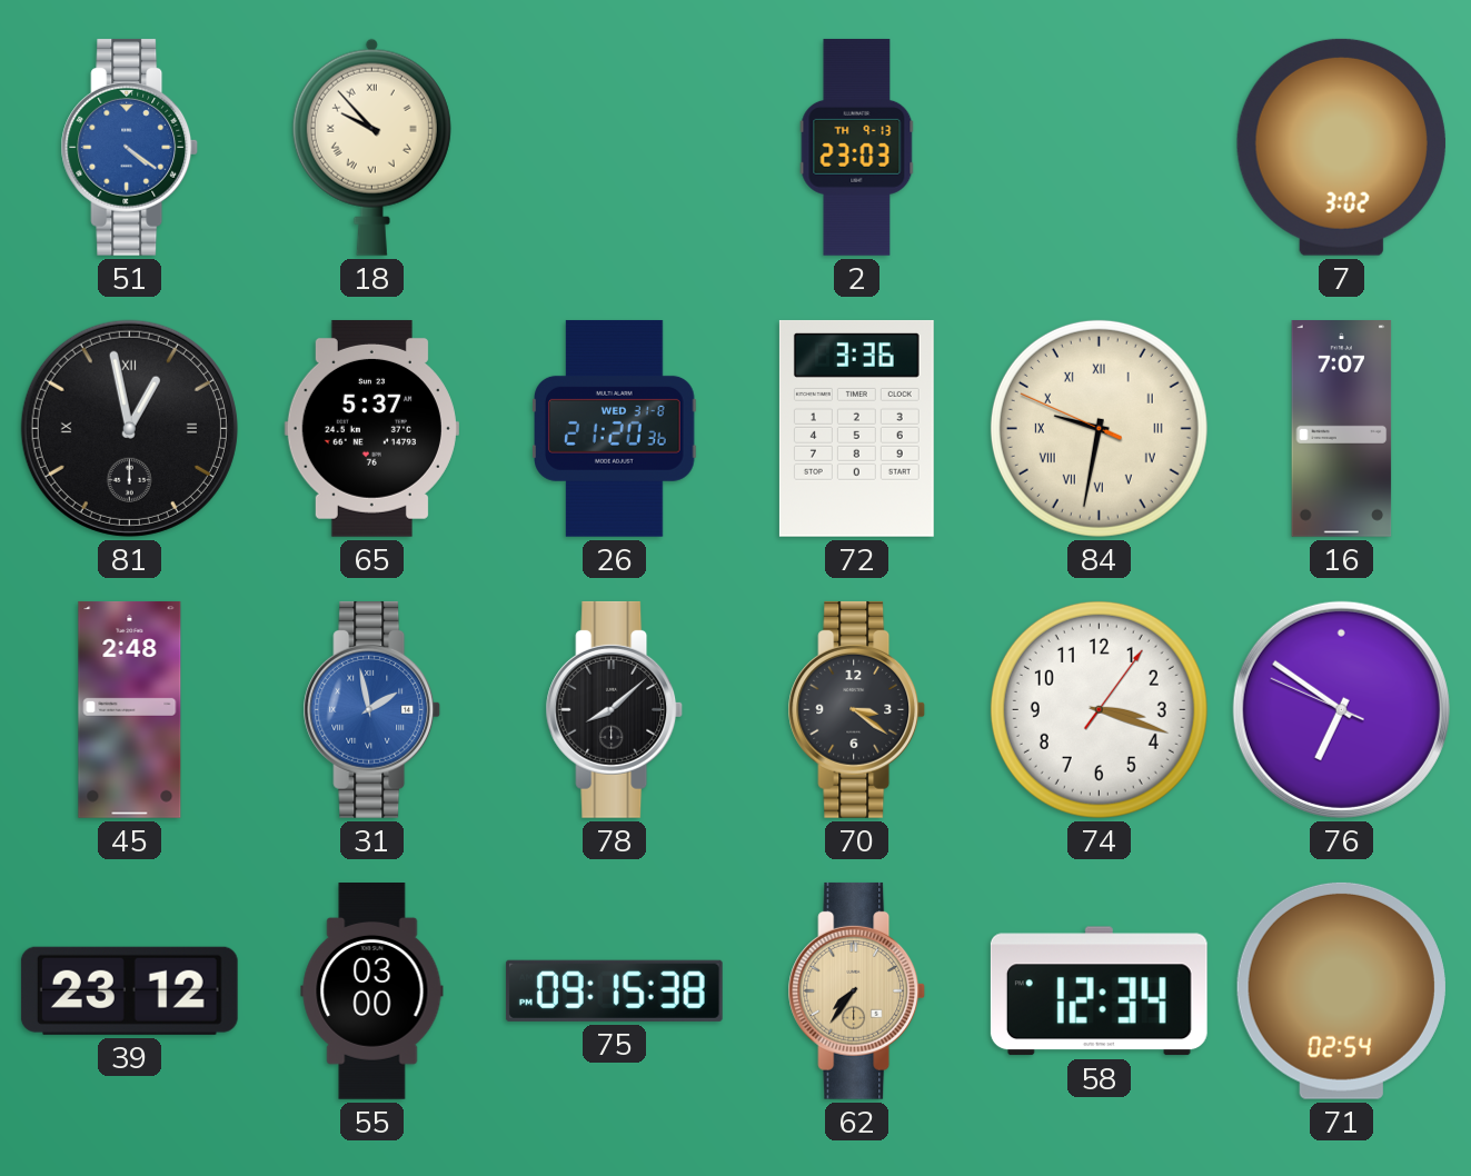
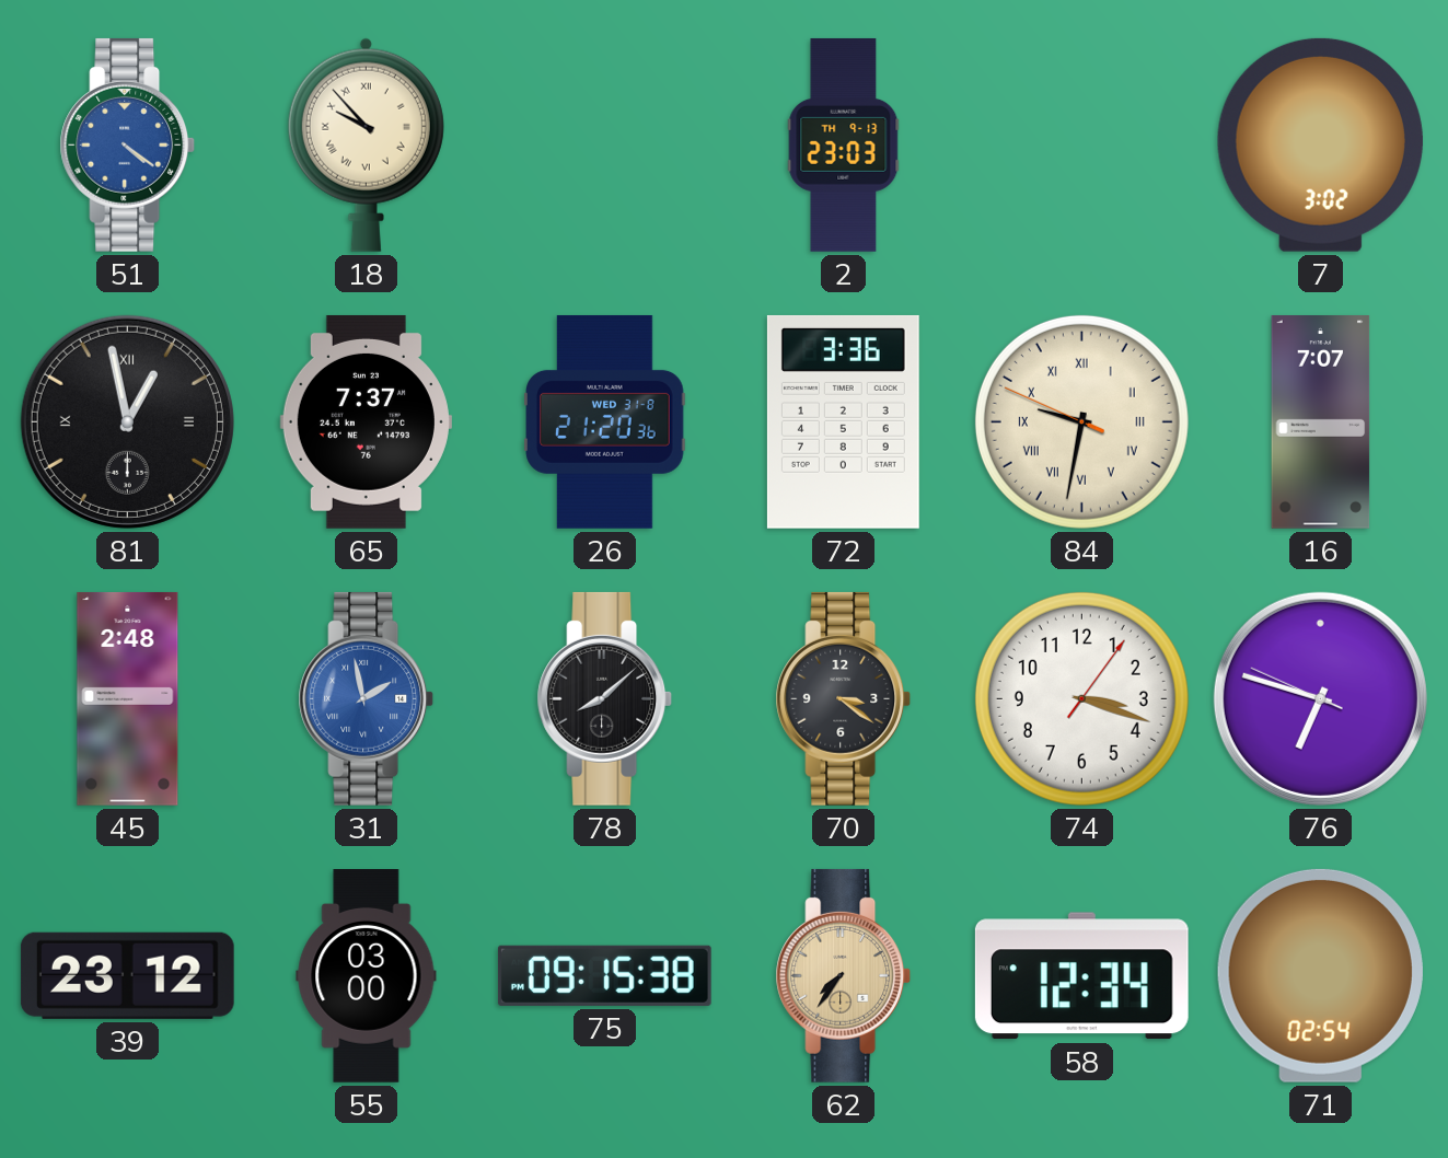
65: 5:37 -> 7:37 (366, 421)
76: 6:50 -> 6:47 (1320, 698)
